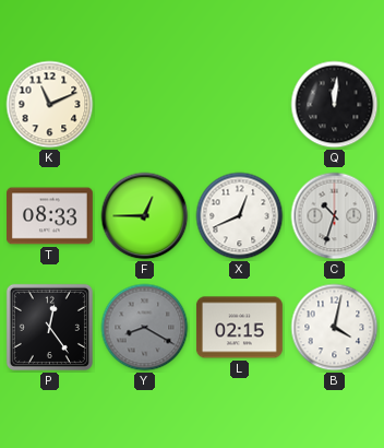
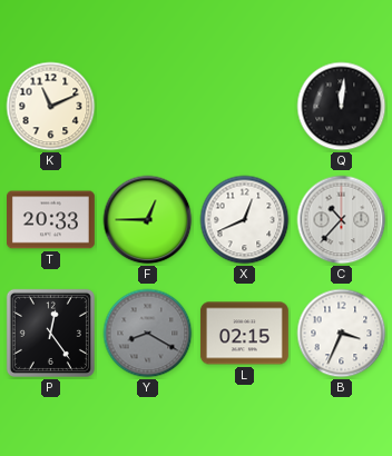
T: 08:33 -> 20:33 (51, 220)
C: 10:33 -> 10:37 (342, 220)
B: 4:02 -> 3:34 (342, 334)
